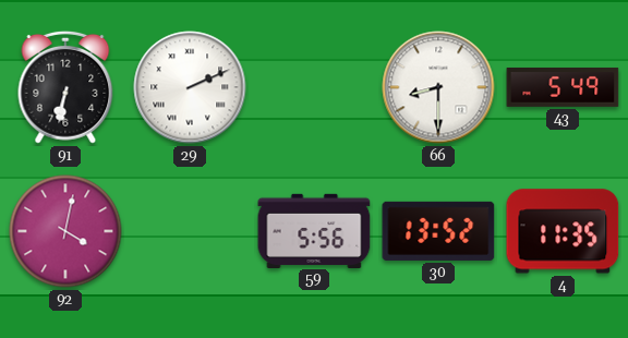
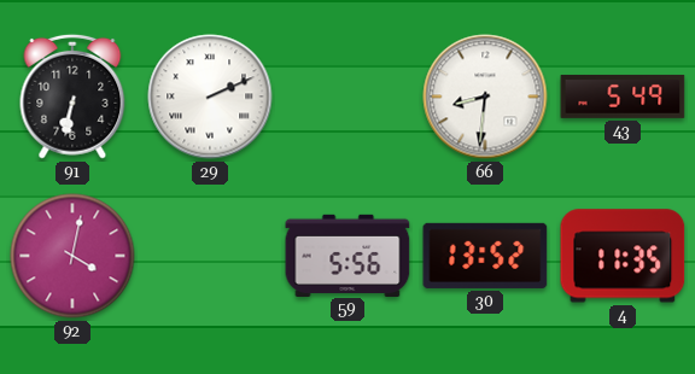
66: 8:30 -> 8:31 (485, 97)
